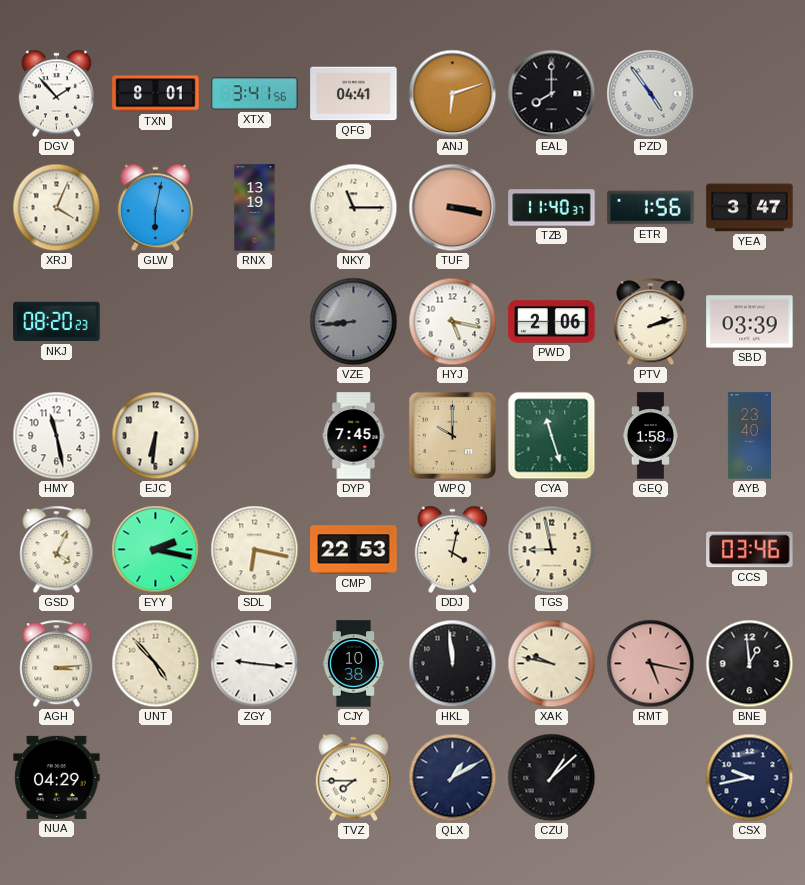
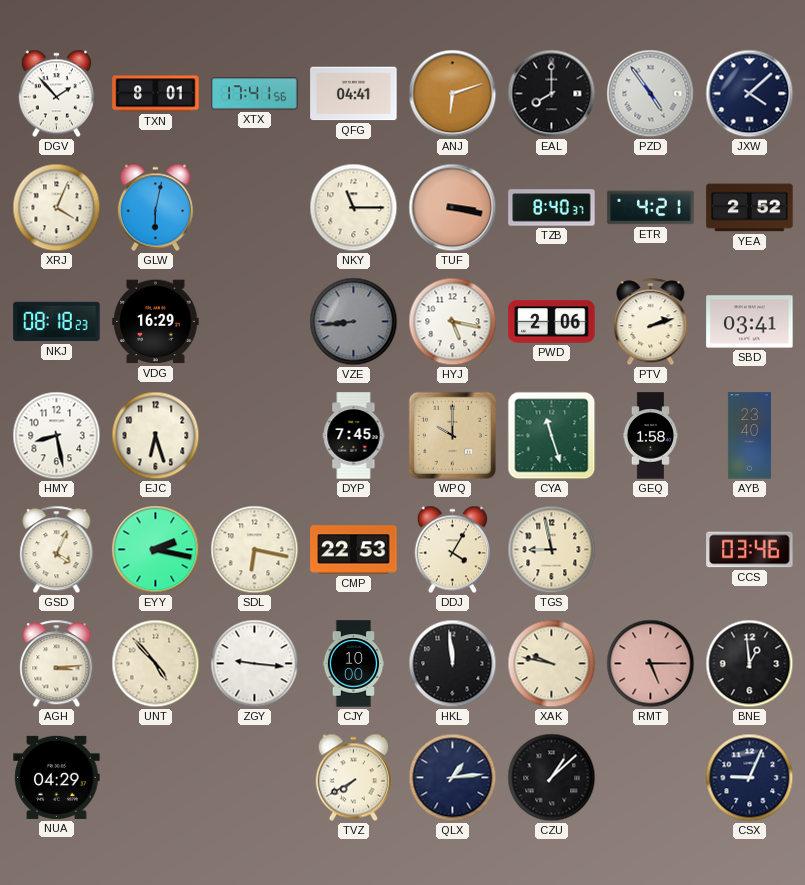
XTX: 3:41 -> 17:41 (255, 94)
JXW: none -> 4:08 (750, 94)
RNX: 13:19 -> none (255, 208)
TZB: 11:40 -> 8:40 (552, 208)
ETR: 1:56 -> 4:21 (651, 208)
YEA: 3:47 -> 2:52 (750, 208)
NKJ: 08:20 -> 08:18 (57, 322)
VDG: none -> 16:29 (156, 322)
SBD: 03:39 -> 03:41 (750, 322)
HMY: 11:28 -> 8:28 (57, 436)
EJC: 6:31 -> 6:27 (156, 436)
DDJ: 4:02 -> 4:05 (452, 550)
CJY: 10:38 -> 10:00 (354, 664)
RMT: 5:17 -> 5:15 (651, 664)
TVZ: 7:45 -> 7:40 (353, 778)
QLX: 1:10 -> 1:14 (453, 778)
CSX: 9:43 -> 9:04 (750, 778)
